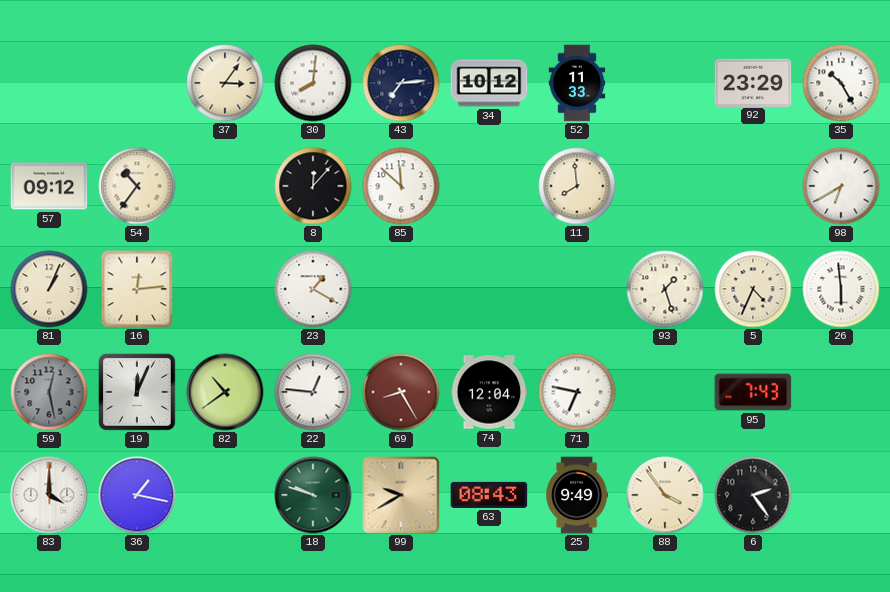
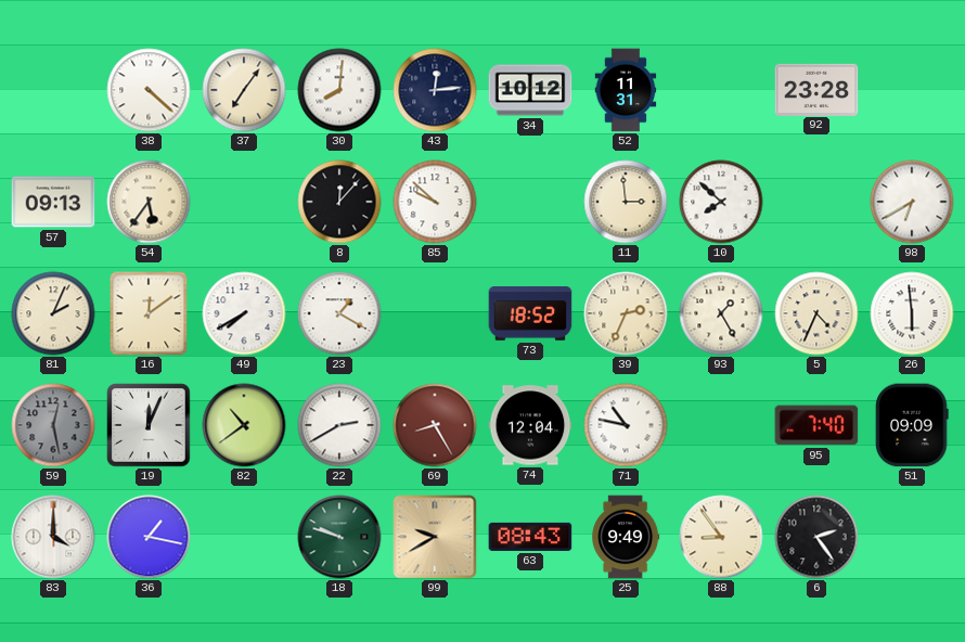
38: none -> 4:22 (149, 90)
37: 3:06 -> 7:06 (244, 90)
43: 7:14 -> 12:14 (435, 90)
52: 11:33 -> 11:31 (626, 90)
92: 23:29 -> 23:28 (816, 89)
35: 10:25 -> none (841, 83)
57: 09:12 -> 09:13 (53, 202)
54: 10:36 -> 5:36 (149, 202)
85: 11:52 -> 9:52 (435, 202)
11: 7:59 -> 2:59 (626, 202)
10: none -> 7:52 (721, 202)
81: 1:04 -> 2:04 (53, 313)
16: 12:14 -> 12:09 (149, 313)
49: none -> 7:40 (244, 313)
73: none -> 18:52 (530, 313)
39: none -> 2:34 (626, 313)
93: 1:27 -> 1:25 (721, 313)
22: 12:46 -> 2:40 (339, 425)
71: 6:47 -> 10:47 (626, 425)
95: 7:43 -> 7:40 (816, 425)
51: none -> 09:09 (912, 425)
88: 3:54 -> 8:54 (721, 537)
